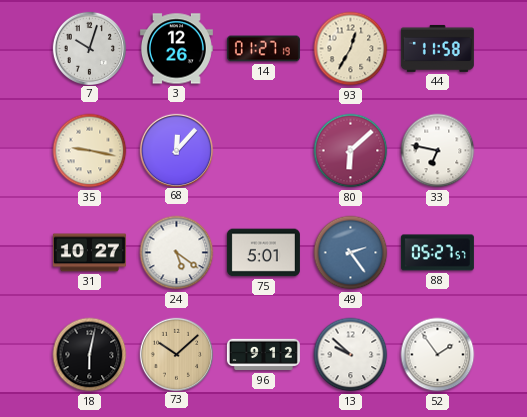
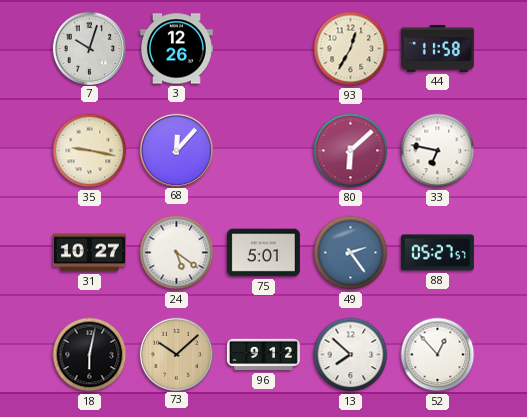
14: 01:27 -> none (263, 49)
13: 9:52 -> 7:52 (351, 355)
52: 1:54 -> 12:53 (438, 355)
